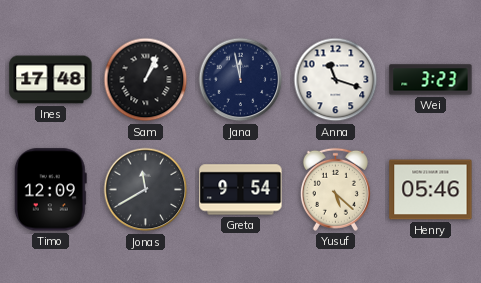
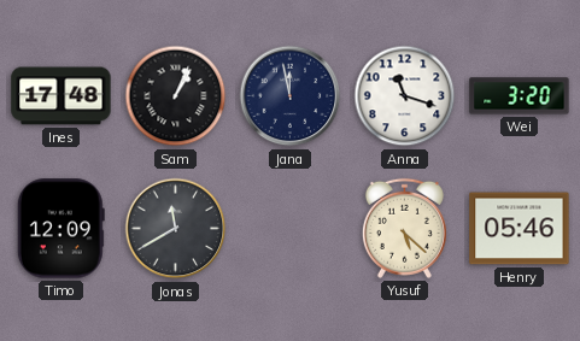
Wei: 3:23 -> 3:20 (520, 96)
Greta: 9:54 -> none (241, 190)
